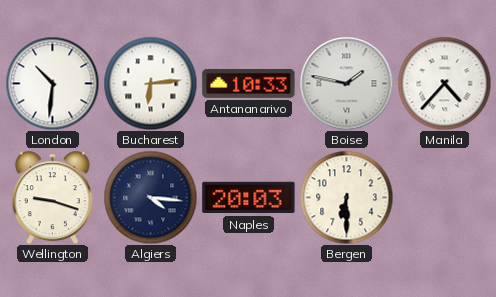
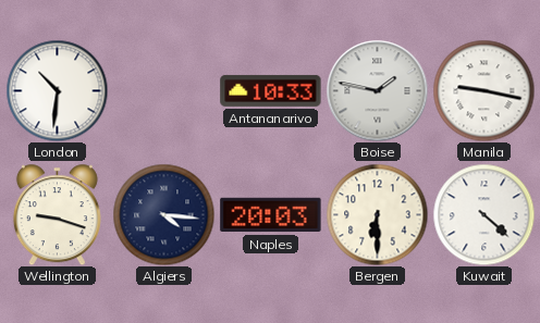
Bucharest: 6:14 -> none (150, 83)
Manila: 4:37 -> 9:17 (483, 90)
Kuwait: none -> 4:22 (483, 214)
